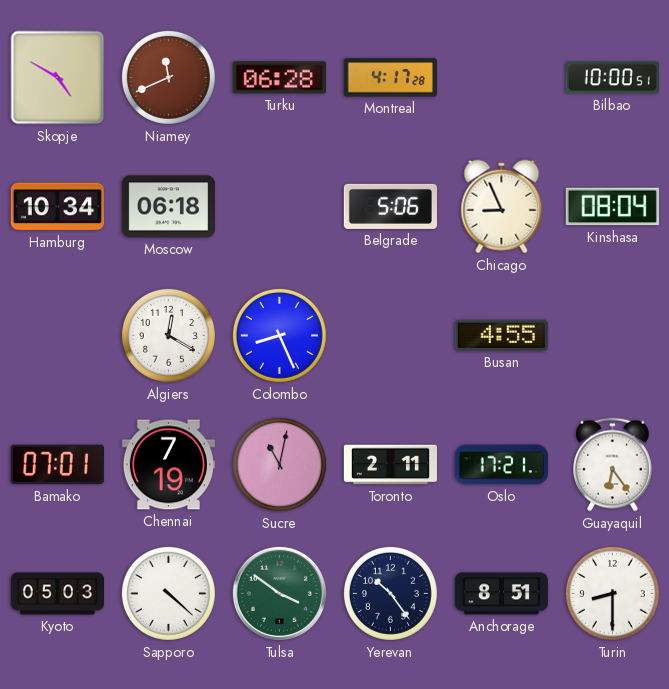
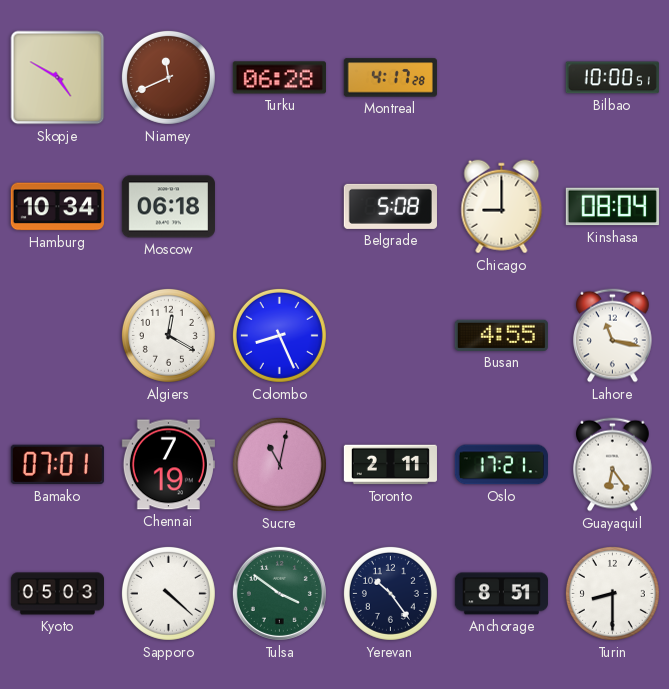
Belgrade: 5:06 -> 5:08 (390, 206)
Chicago: 8:56 -> 9:00 (502, 207)
Lahore: none -> 11:17 (613, 336)
